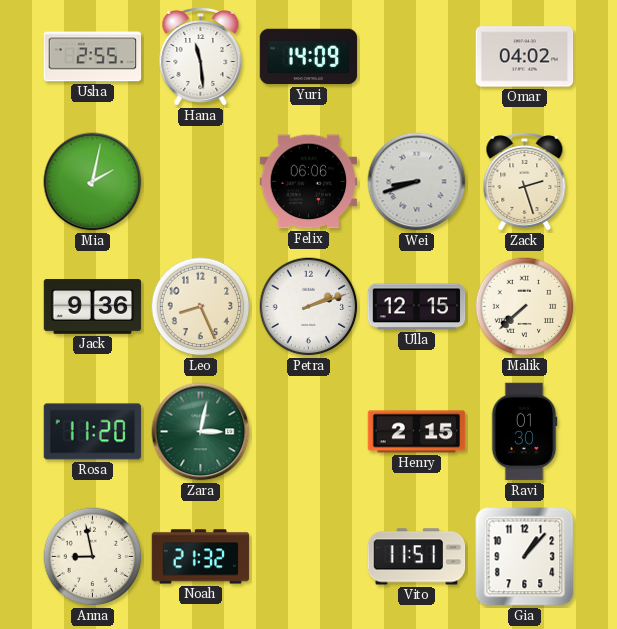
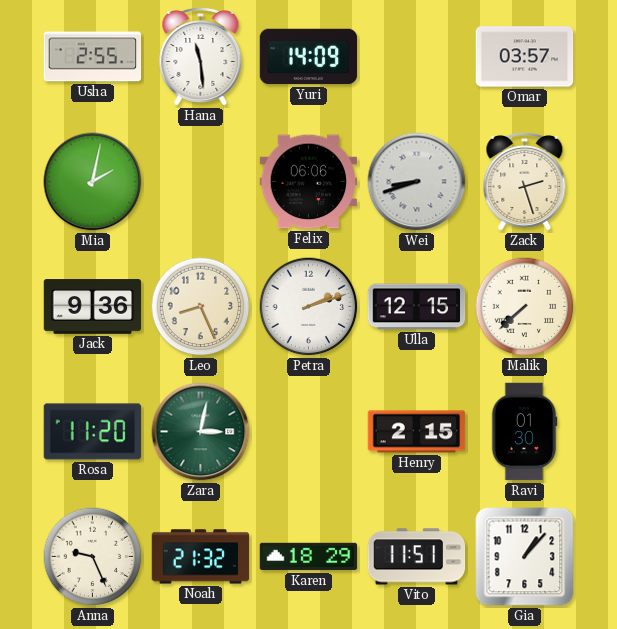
Omar: 04:02 -> 03:57 (525, 57)
Anna: 8:58 -> 9:26 (93, 557)
Karen: none -> 18:29 (309, 557)
